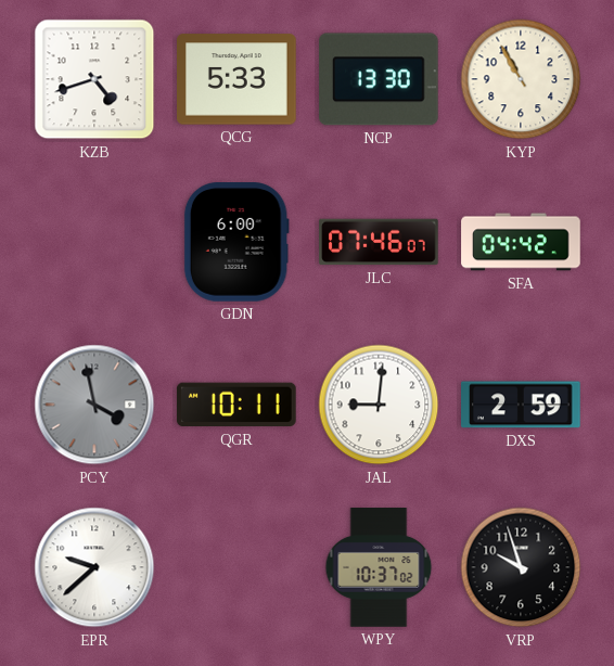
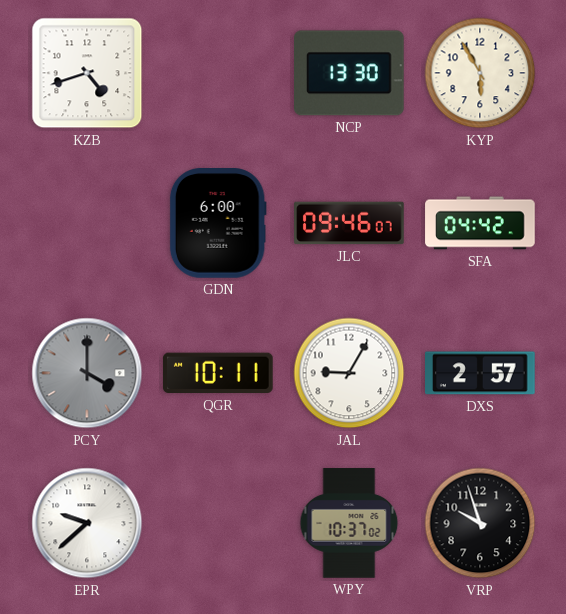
QCG: 5:33 -> none (238, 79)
KYP: 10:55 -> 5:55 (480, 73)
JLC: 07:46 -> 09:46 (349, 223)
PCY: 3:58 -> 4:00 (87, 373)
JAL: 9:01 -> 9:05 (349, 373)
DXS: 2:59 -> 2:57 (480, 373)
